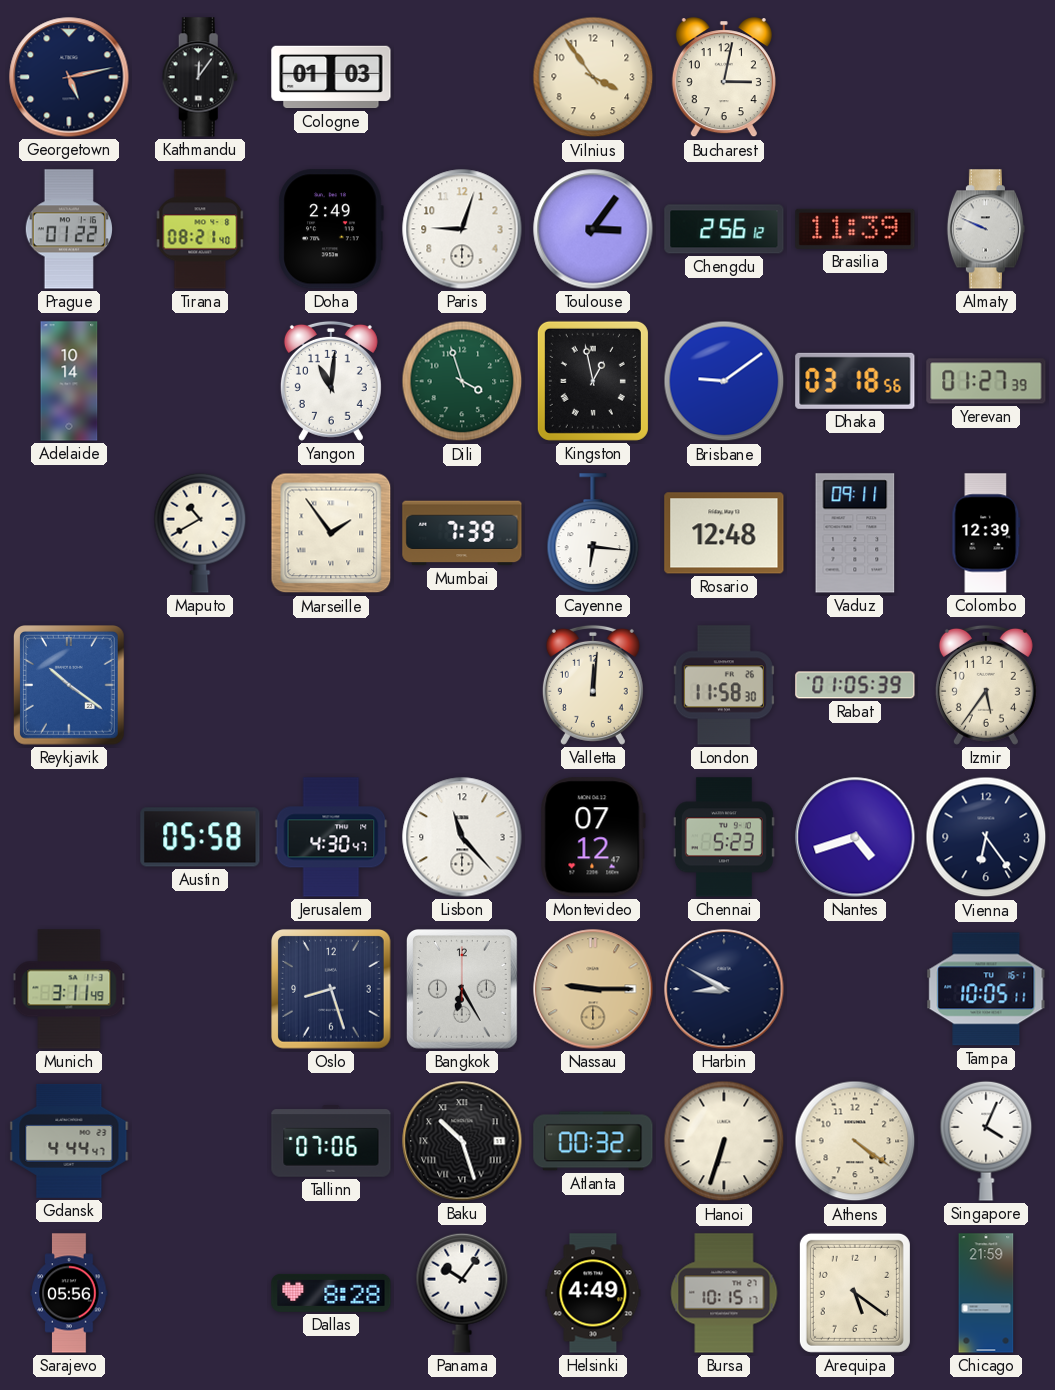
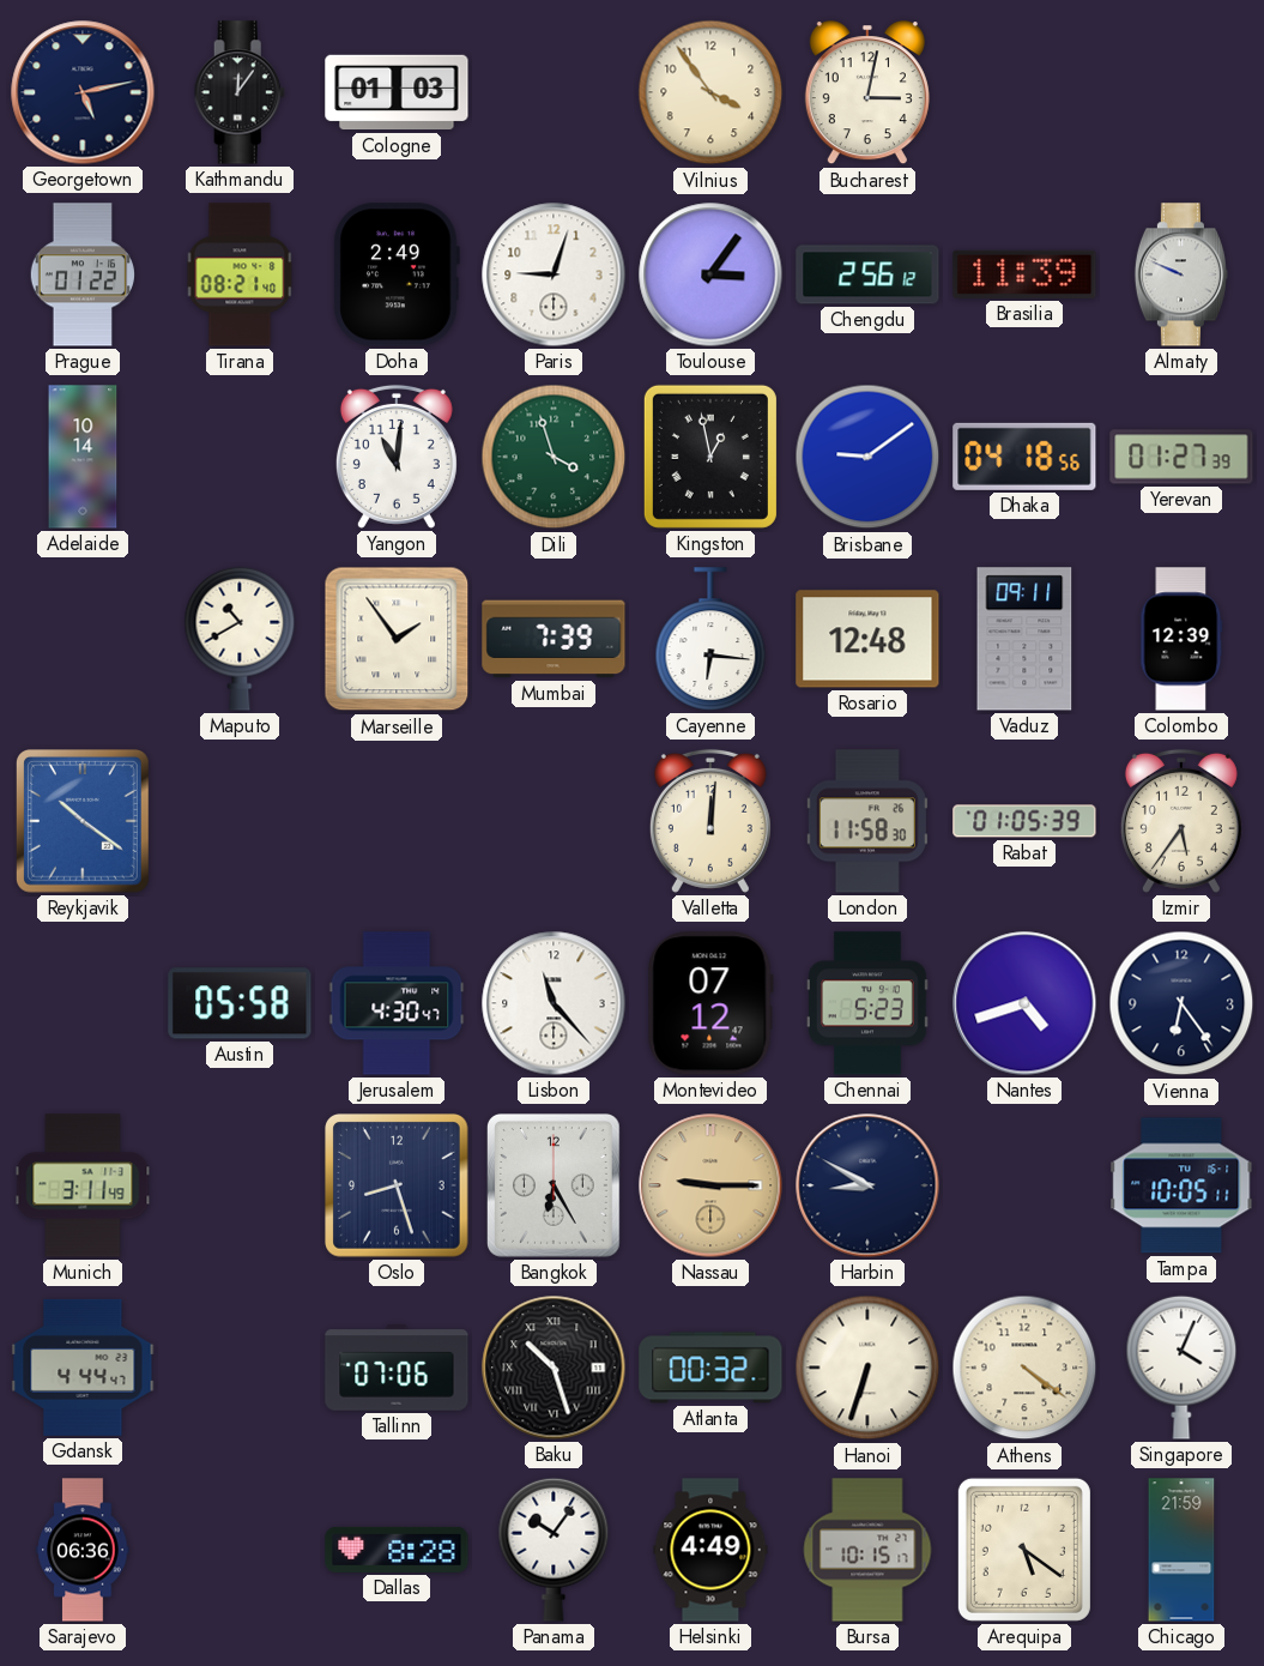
Dhaka: 03:18 -> 04:18 (1024, 457)
Sarajevo: 05:56 -> 06:36 (83, 1550)
